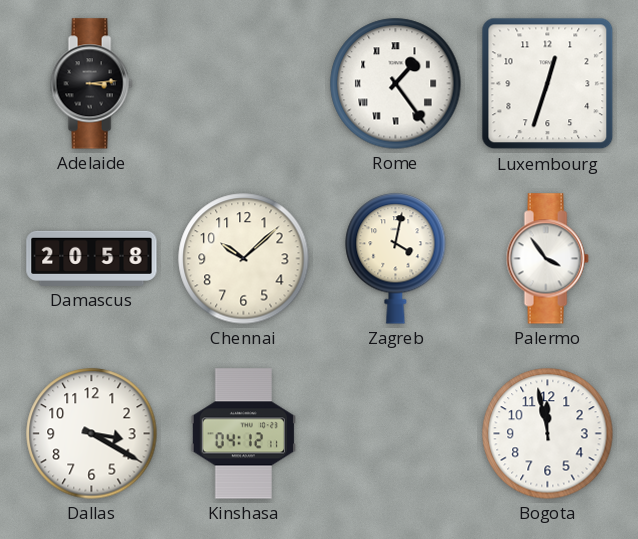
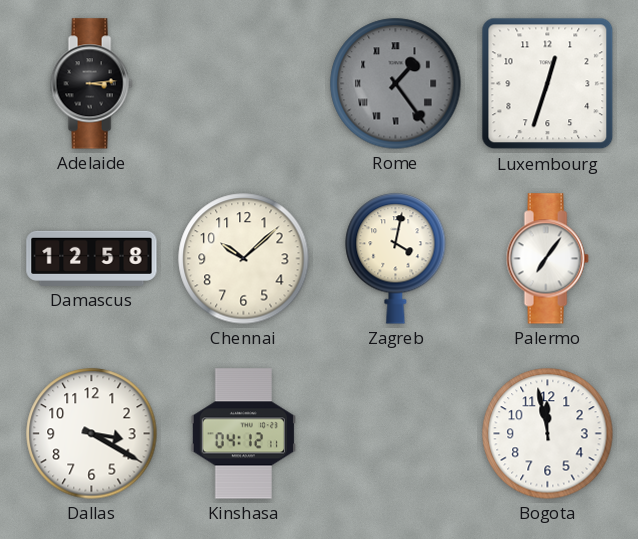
Rome dial: white -> grey (396, 84)
Damascus: 20:58 -> 12:58 (92, 258)
Palermo: 3:54 -> 7:06 (547, 259)
